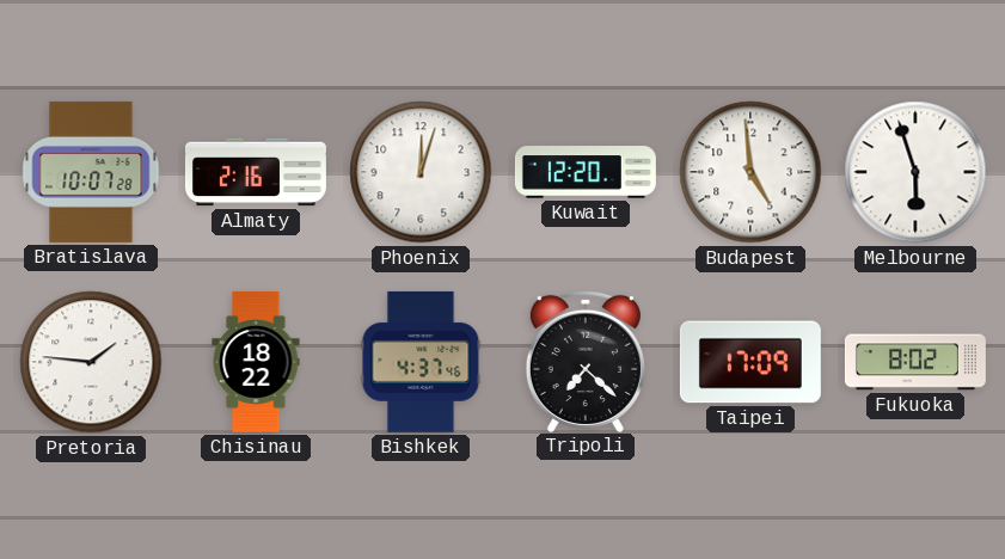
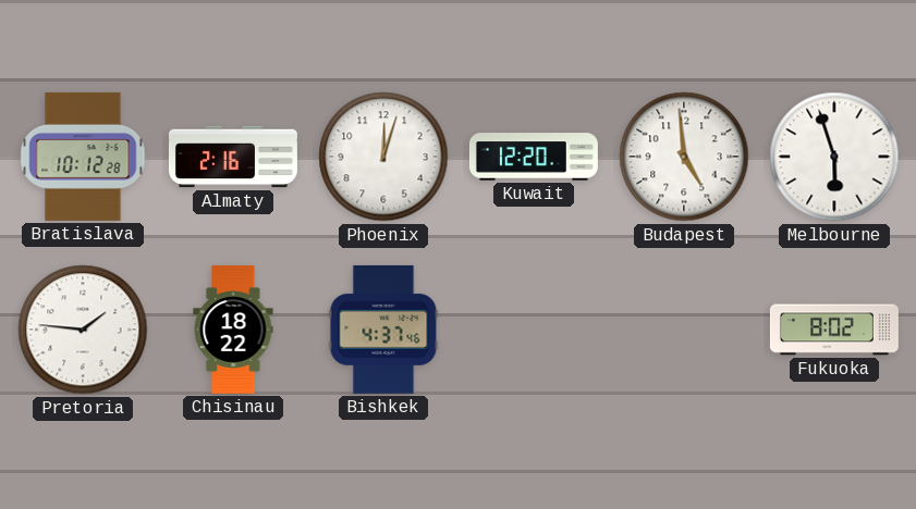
Bratislava: 10:07 -> 10:12 (83, 157)
Tripoli: 7:22 -> none (586, 361)
Taipei: 17:09 -> none (750, 362)
